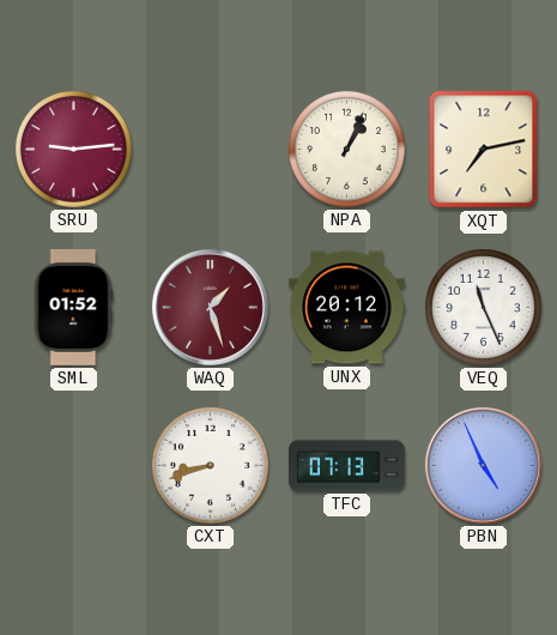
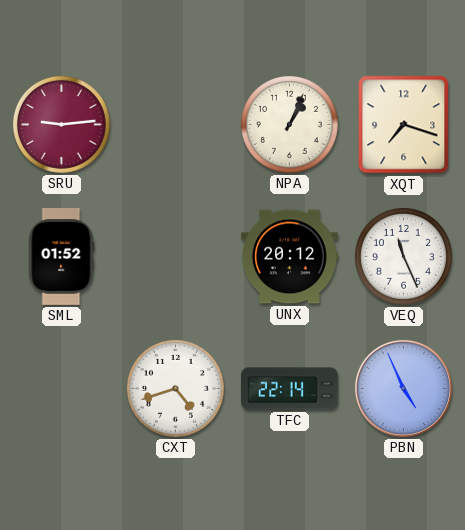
XQT: 7:13 -> 7:18 (404, 125)
WAQ: 1:27 -> none (210, 307)
CXT: 8:42 -> 4:42 (175, 388)
TFC: 07:13 -> 22:14 (290, 389)
